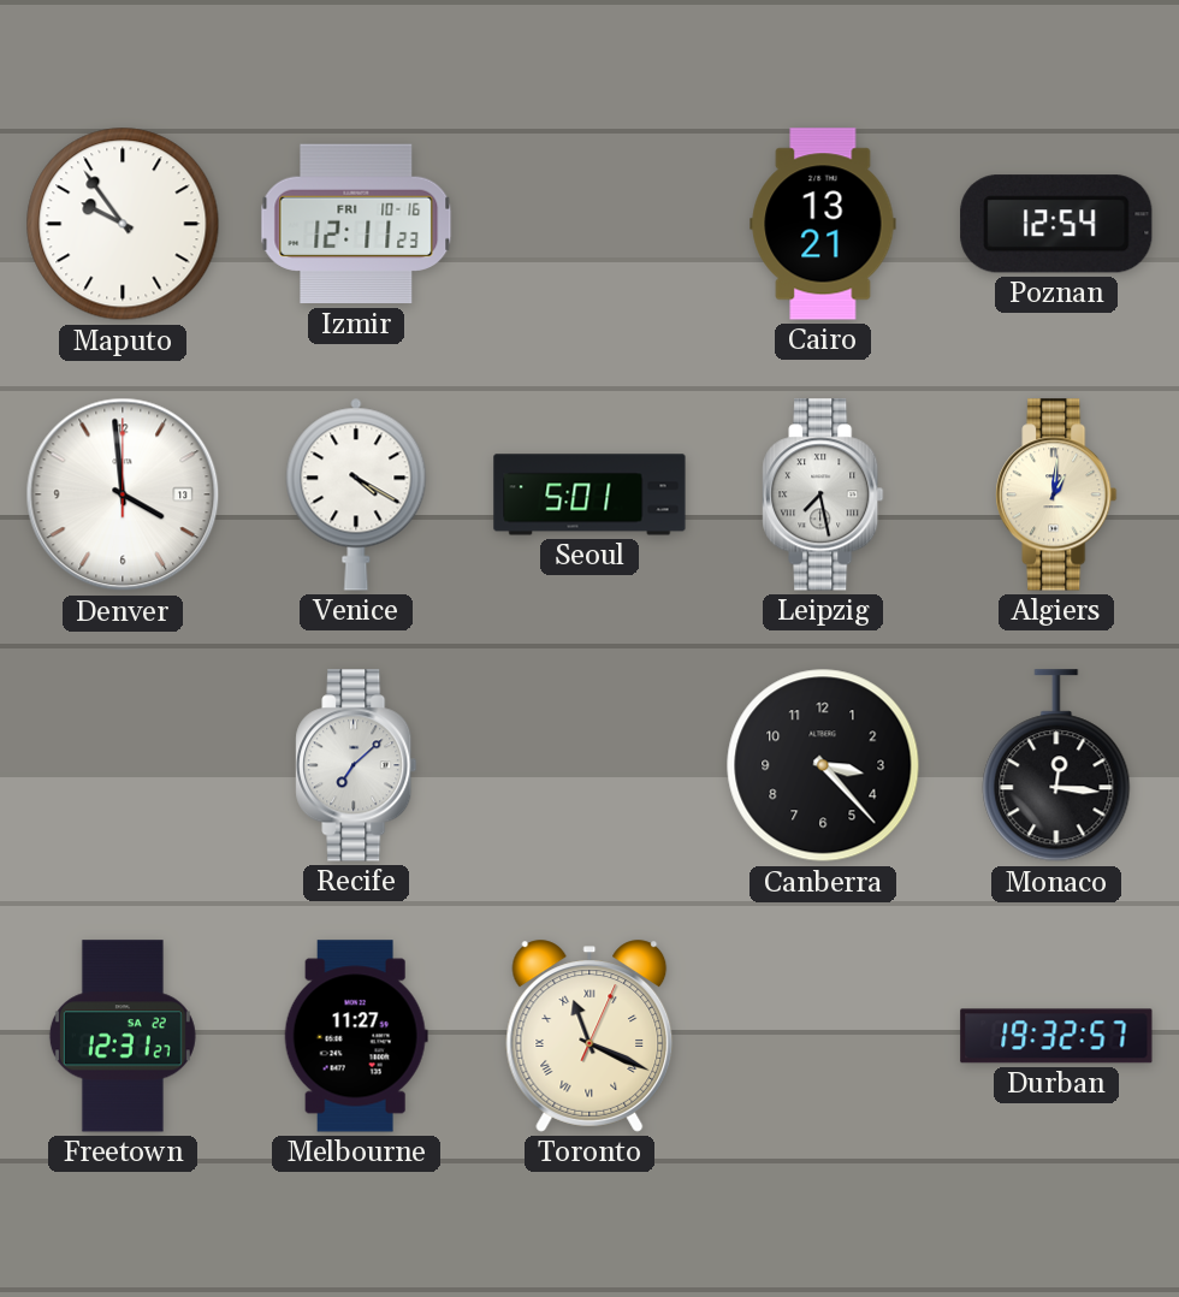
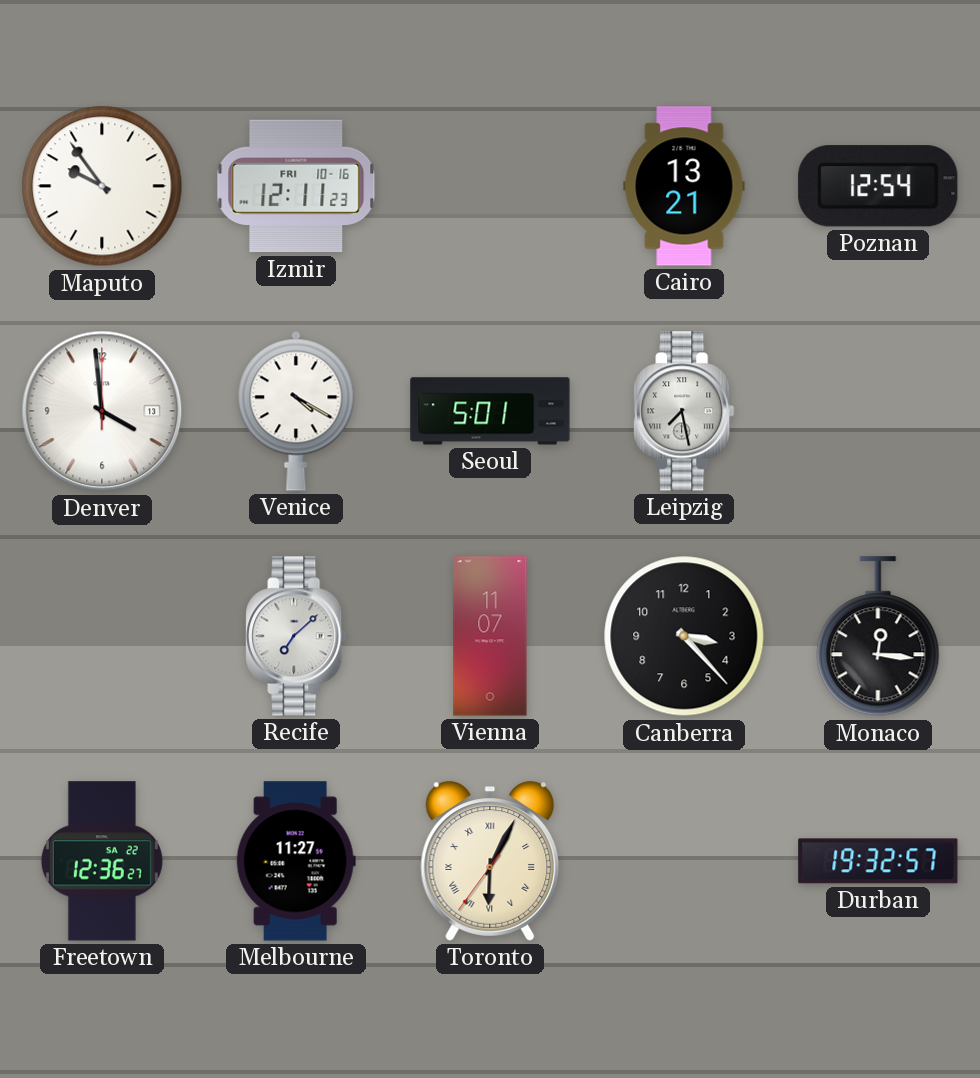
Algiers: 1:01 -> none (1056, 494)
Vienna: none -> 11:07 (490, 636)
Freetown: 12:31 -> 12:36 (102, 861)
Toronto: 11:19 -> 6:04 (490, 861)
